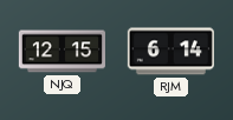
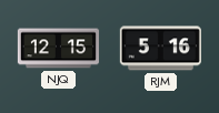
RJM: 6:14 -> 5:16 (160, 49)
